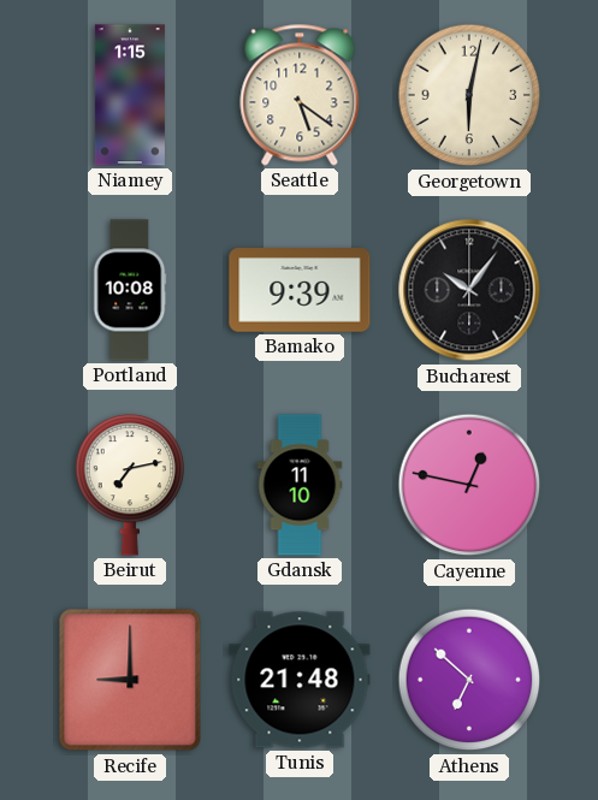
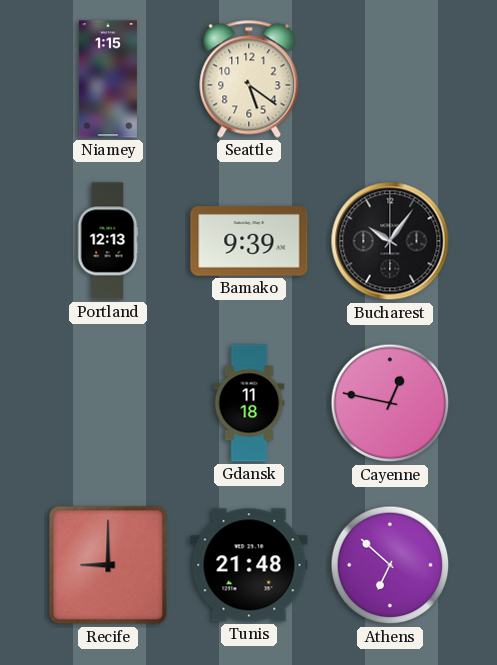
Georgetown: 6:02 -> none (469, 95)
Portland: 10:08 -> 12:13 (108, 241)
Beirut: 7:13 -> none (130, 485)
Gdansk: 11:10 -> 11:18 (249, 403)
